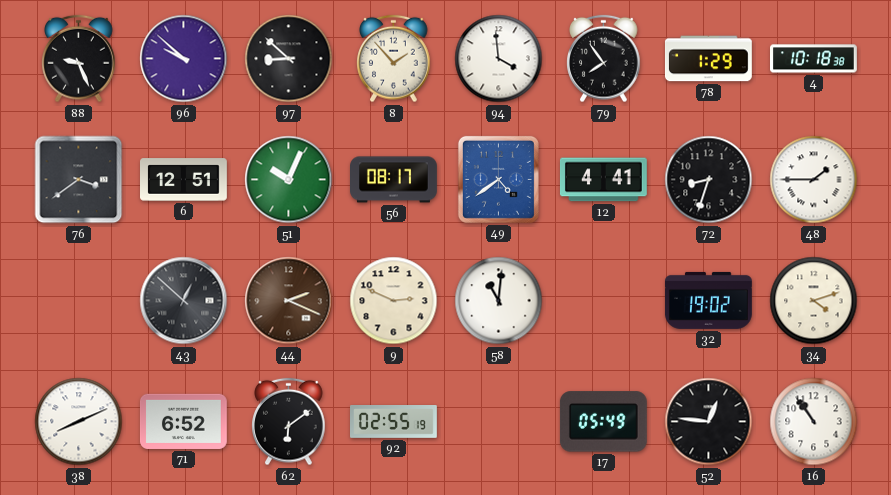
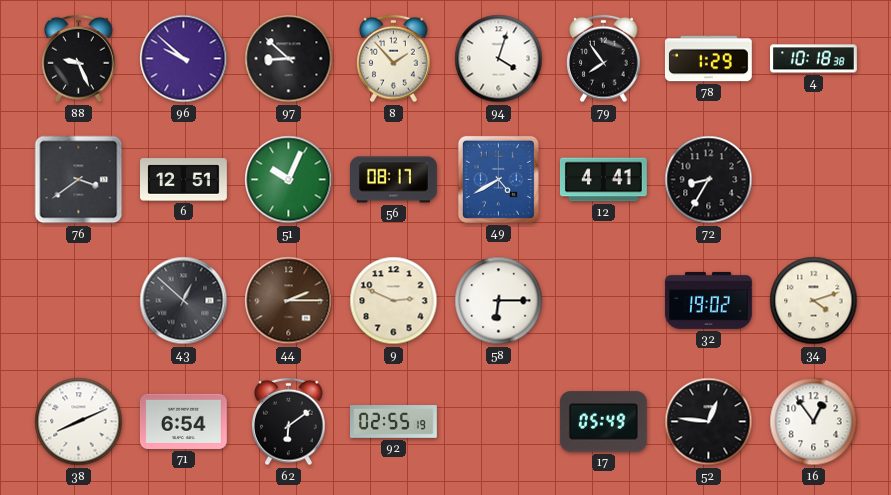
94: 3:59 -> 4:03 (499, 59)
49: 4:39 -> 4:40 (498, 179)
72: 8:33 -> 8:35 (709, 180)
48: 1:45 -> none (814, 180)
44: 2:19 -> 2:15 (289, 301)
58: 11:01 -> 6:15 (499, 301)
71: 6:52 -> 6:54 (183, 421)
16: 10:54 -> 12:54 (814, 422)
